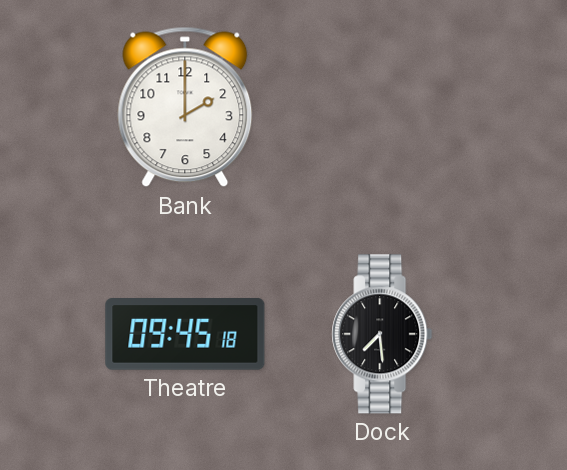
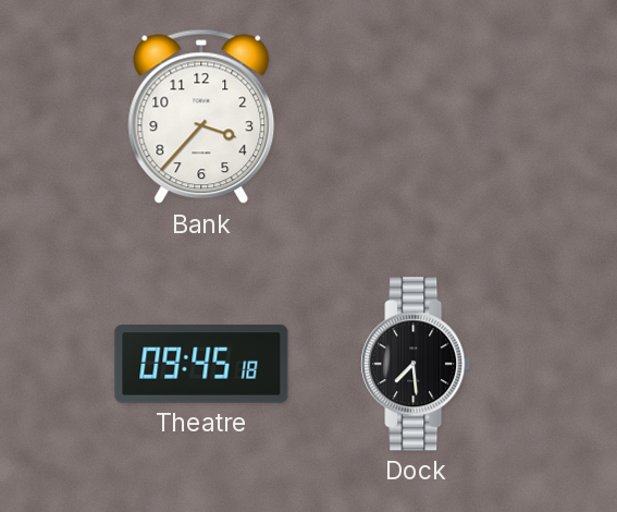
Bank: 2:00 -> 3:37 (201, 117)
